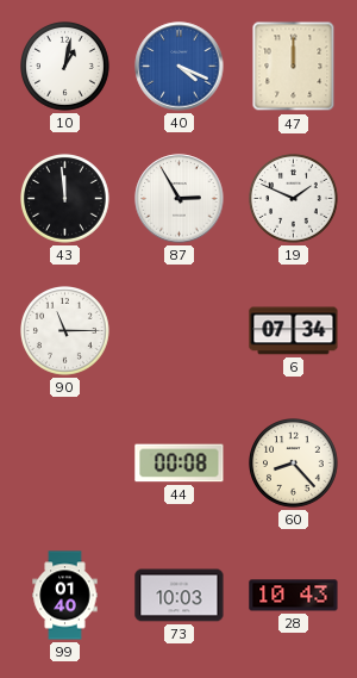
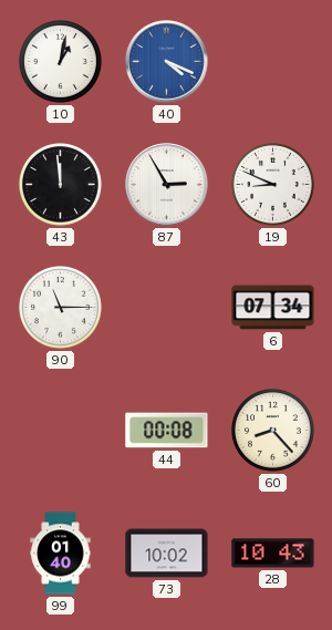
47: 12:00 -> none (294, 67)
19: 1:49 -> 8:49 (273, 185)
73: 10:03 -> 10:02 (167, 554)
